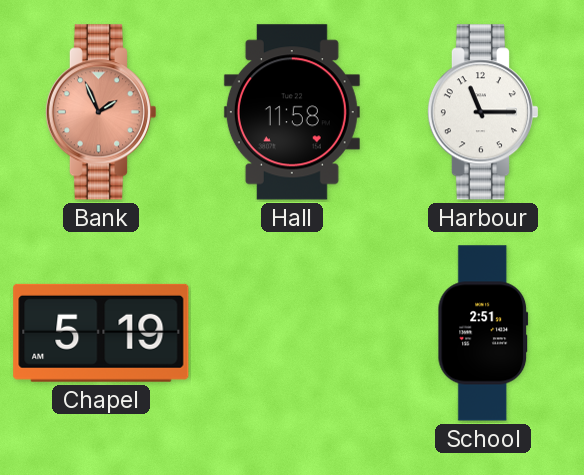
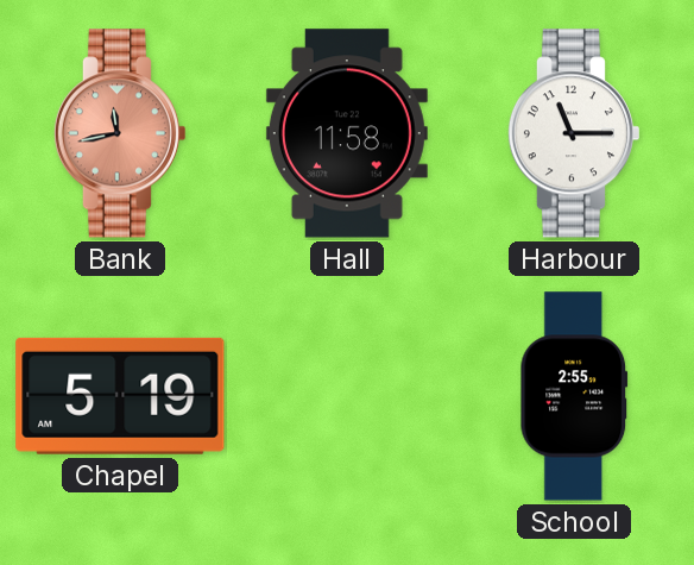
Bank: 1:56 -> 11:43 (119, 133)
School: 2:51 -> 2:55 (574, 396)
